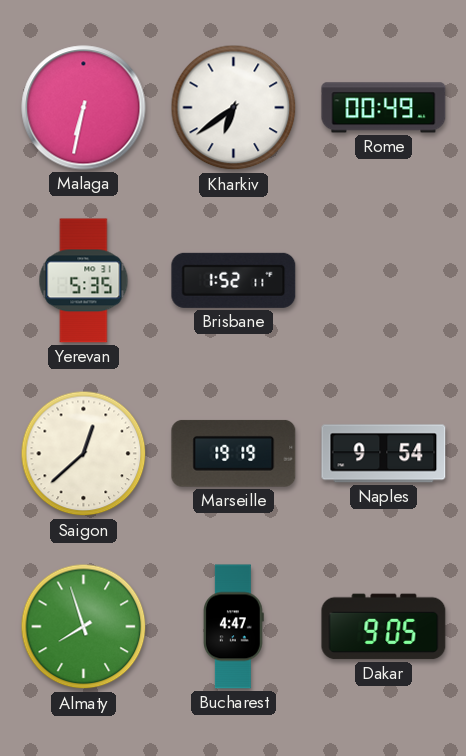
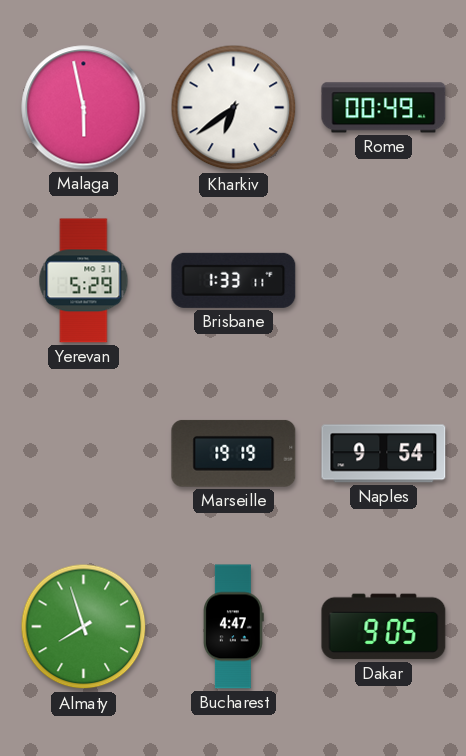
Malaga: 6:32 -> 5:58 (84, 108)
Yerevan: 5:35 -> 5:29 (84, 281)
Brisbane: 1:52 -> 1:33 (234, 280)
Saigon: 12:38 -> none (84, 454)
